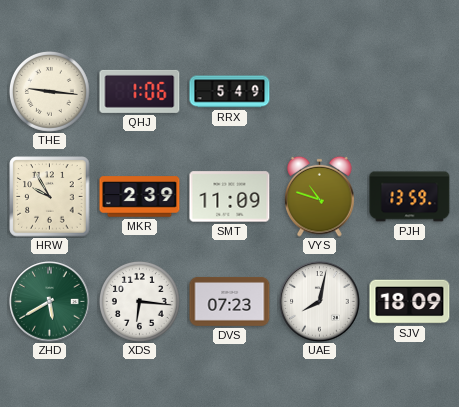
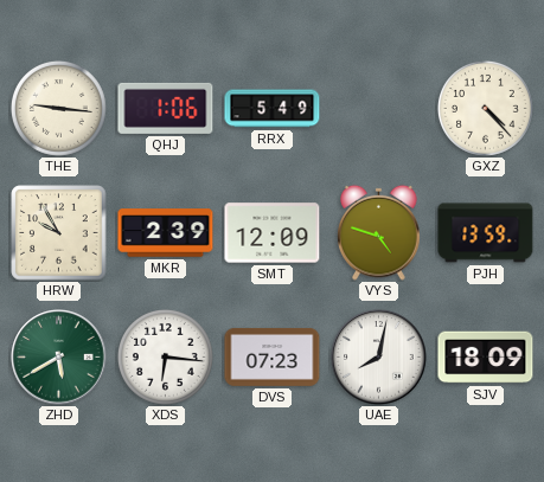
GXZ: none -> 4:23 (485, 108)
SMT: 11:09 -> 12:09 (273, 233)
VYS: 10:48 -> 4:48 (379, 232)
